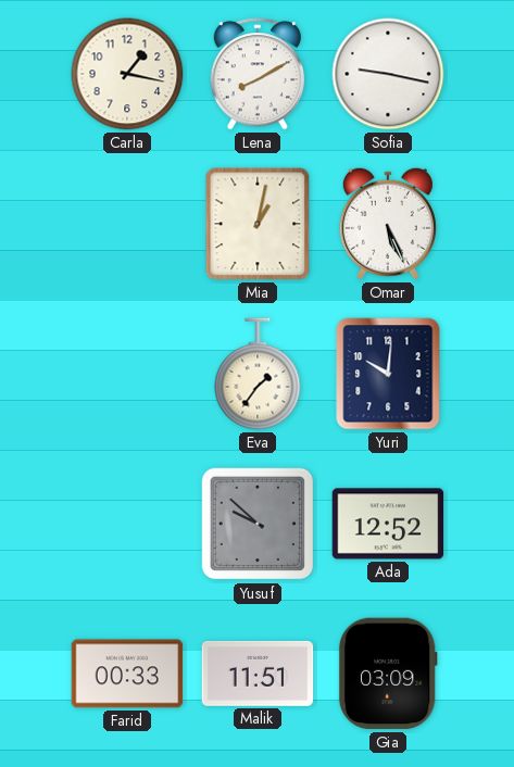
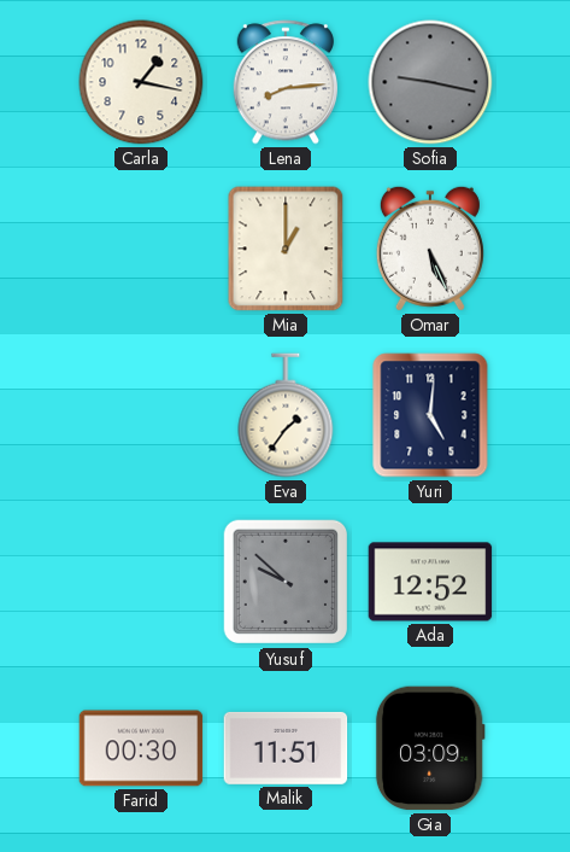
Lena: 8:10 -> 8:14 (284, 82)
Sofia dial: white -> grey (430, 82)
Mia: 1:02 -> 1:00 (286, 249)
Yuri: 10:01 -> 5:01 (430, 415)
Farid: 00:33 -> 00:30 (141, 748)
